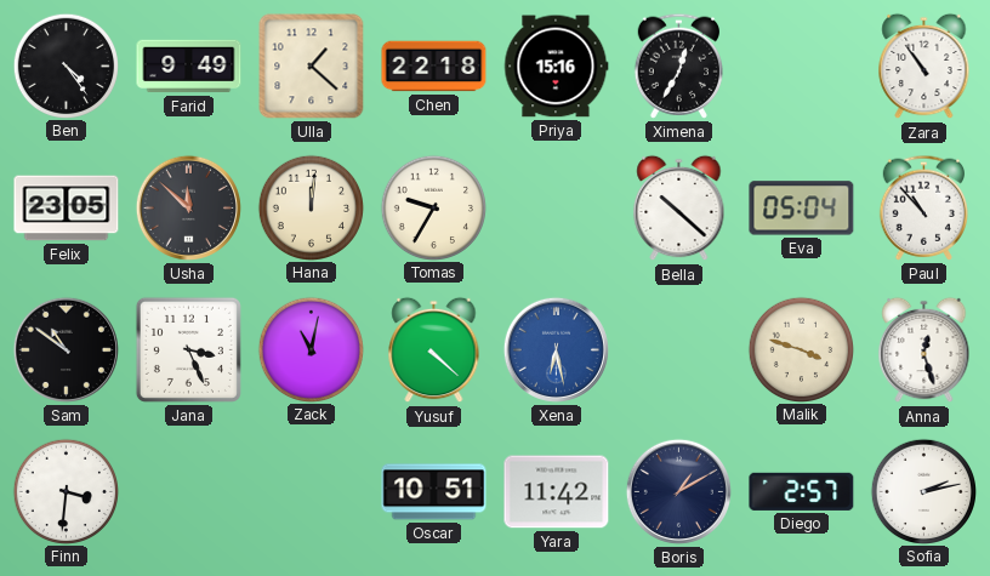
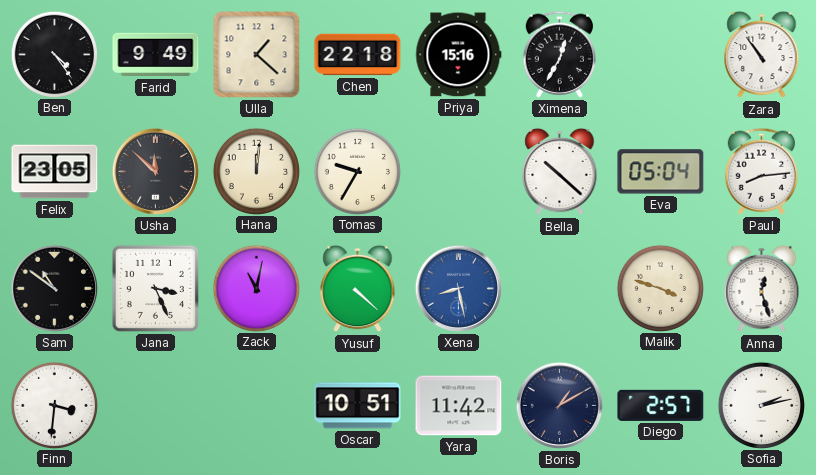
Paul: 10:53 -> 8:14 (761, 171)
Xena: 6:28 -> 8:28 (458, 288)
